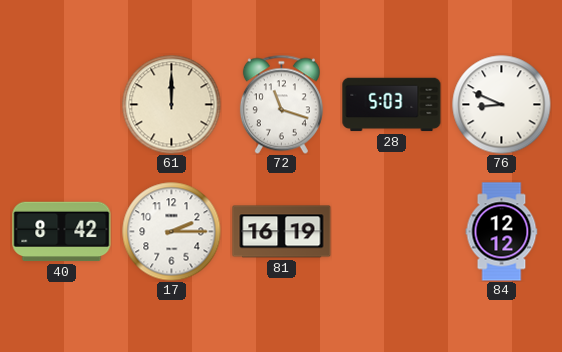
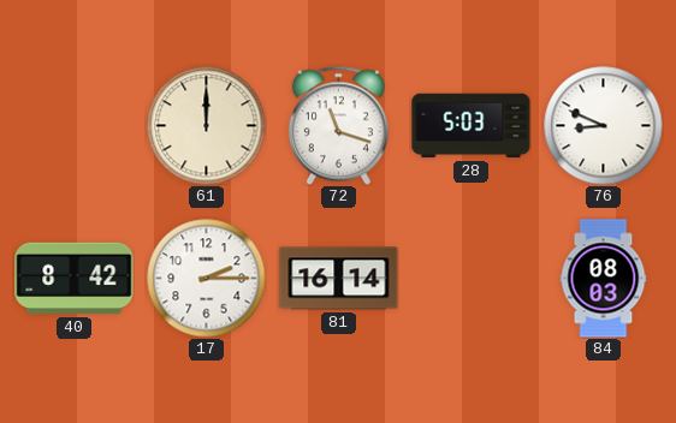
81: 16:19 -> 16:14 (339, 279)
84: 12:12 -> 08:03 (604, 279)
